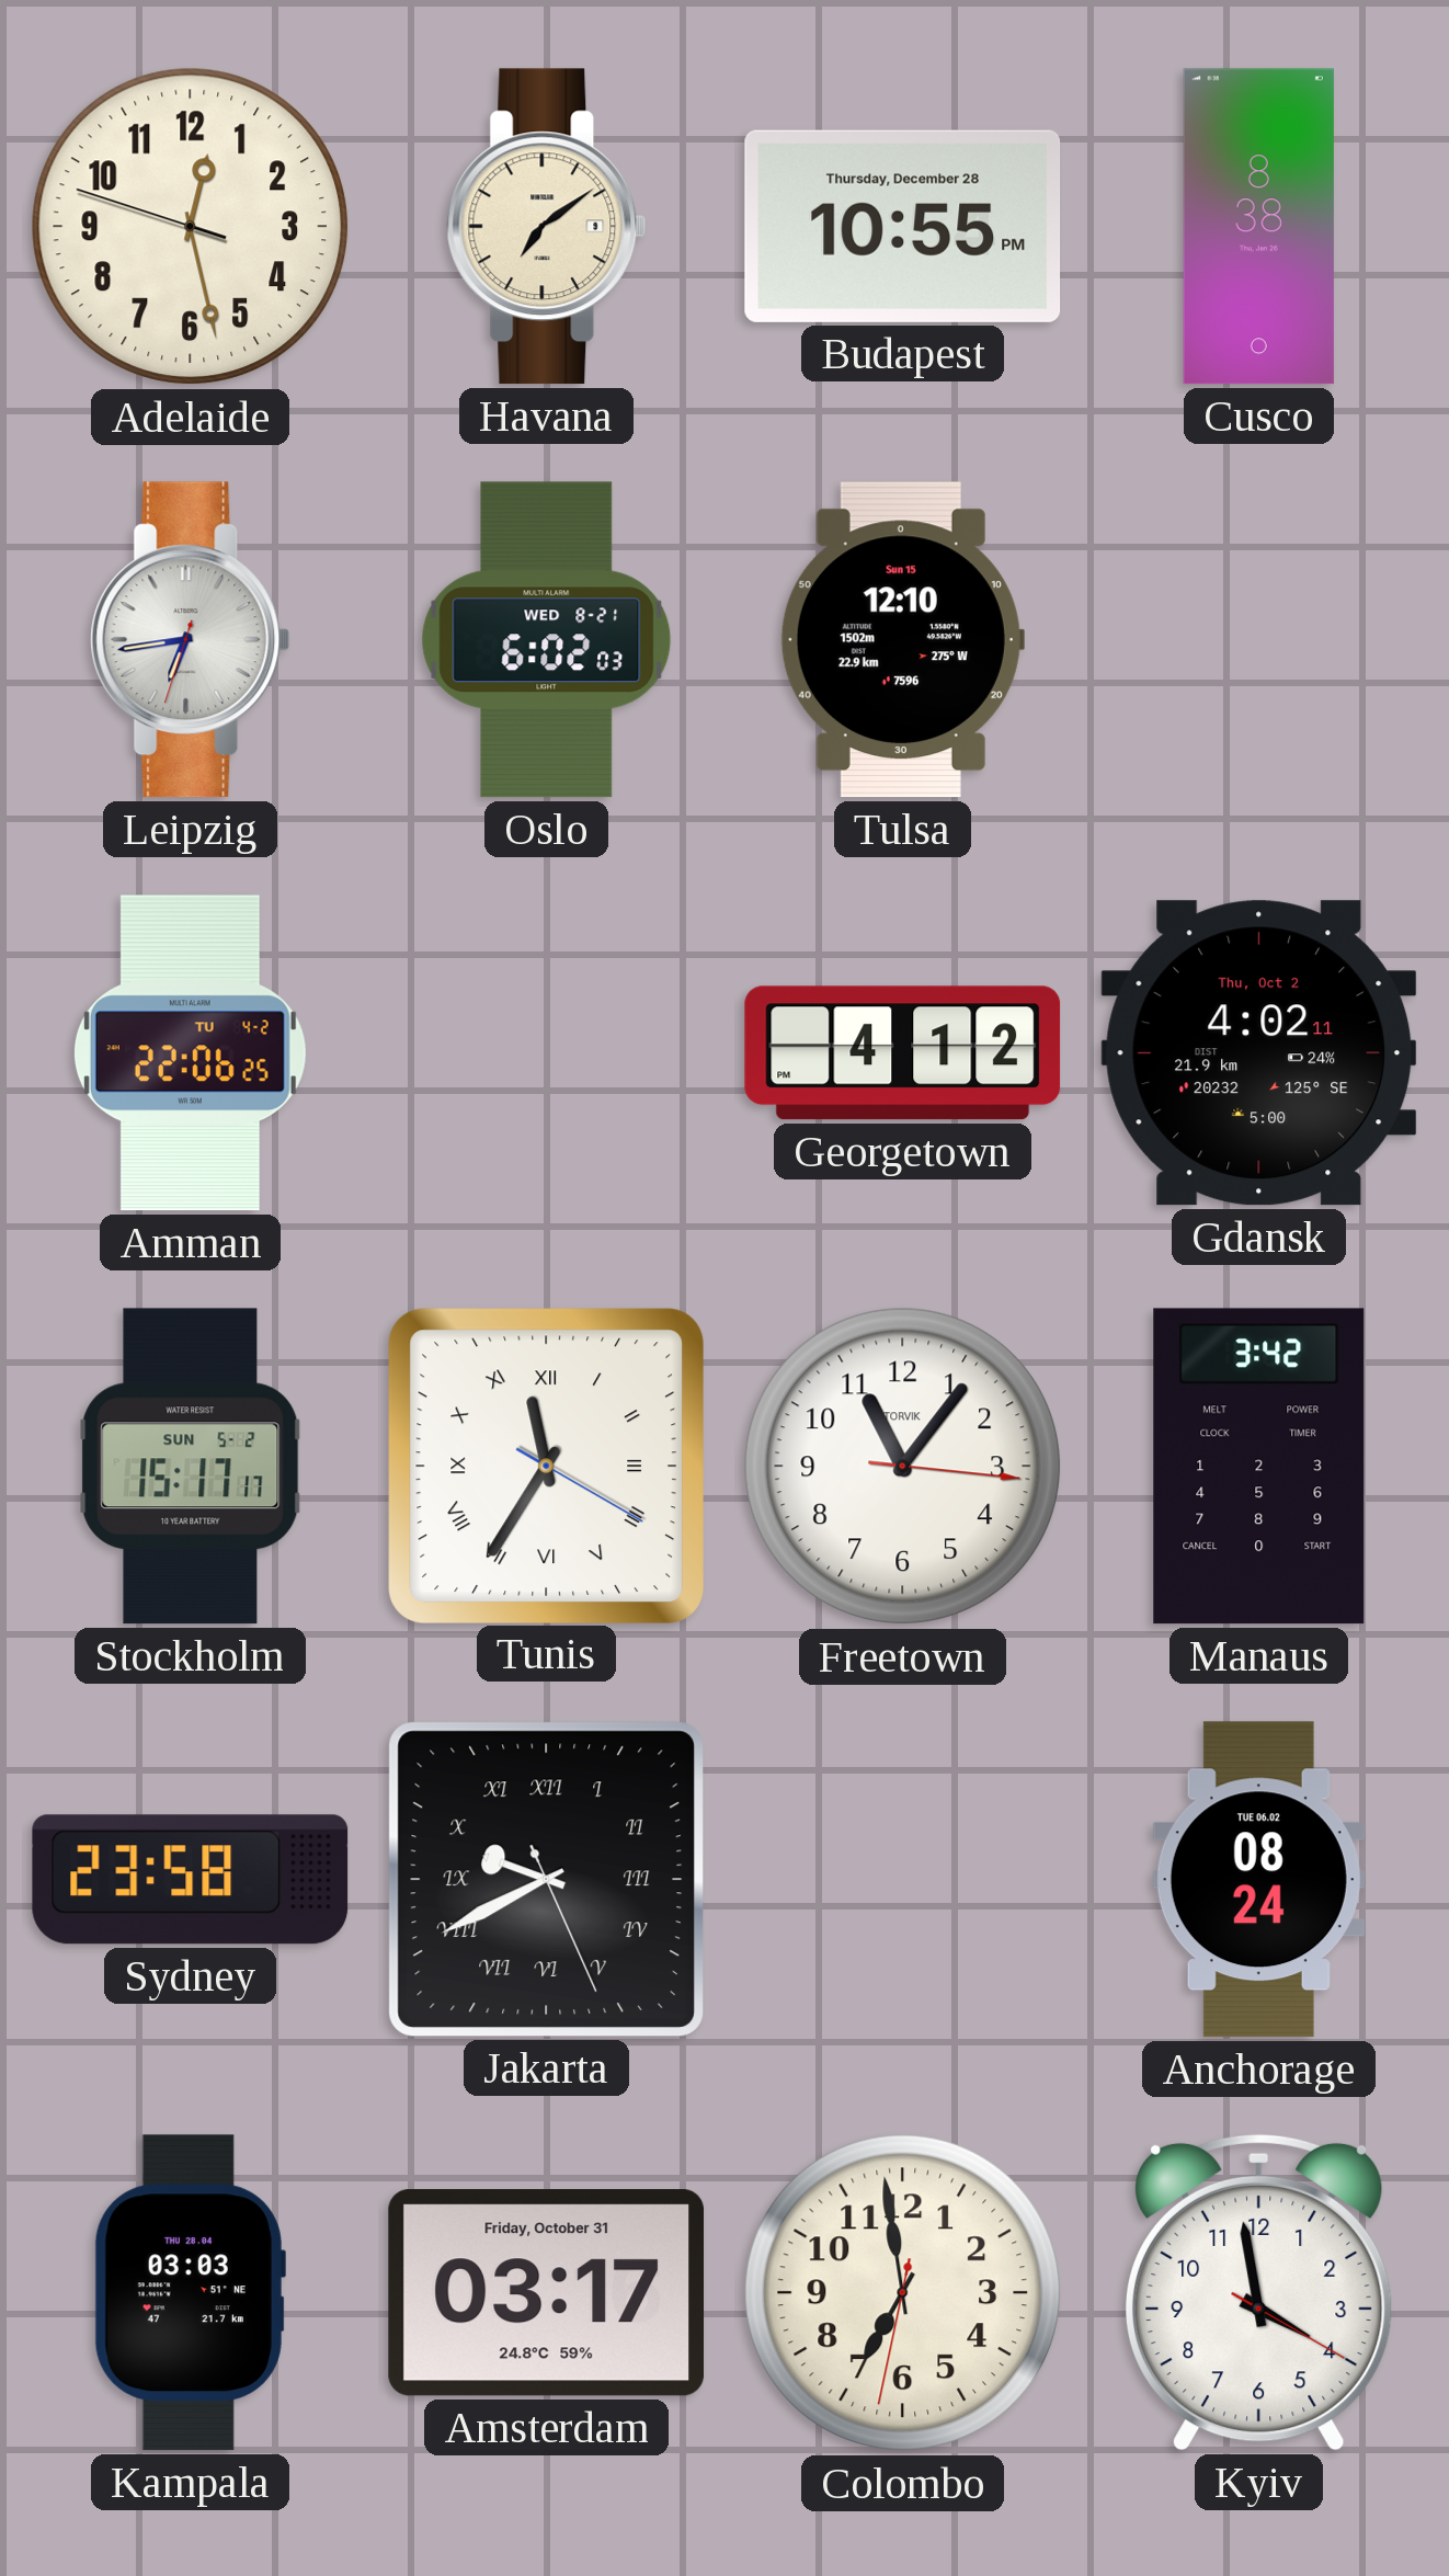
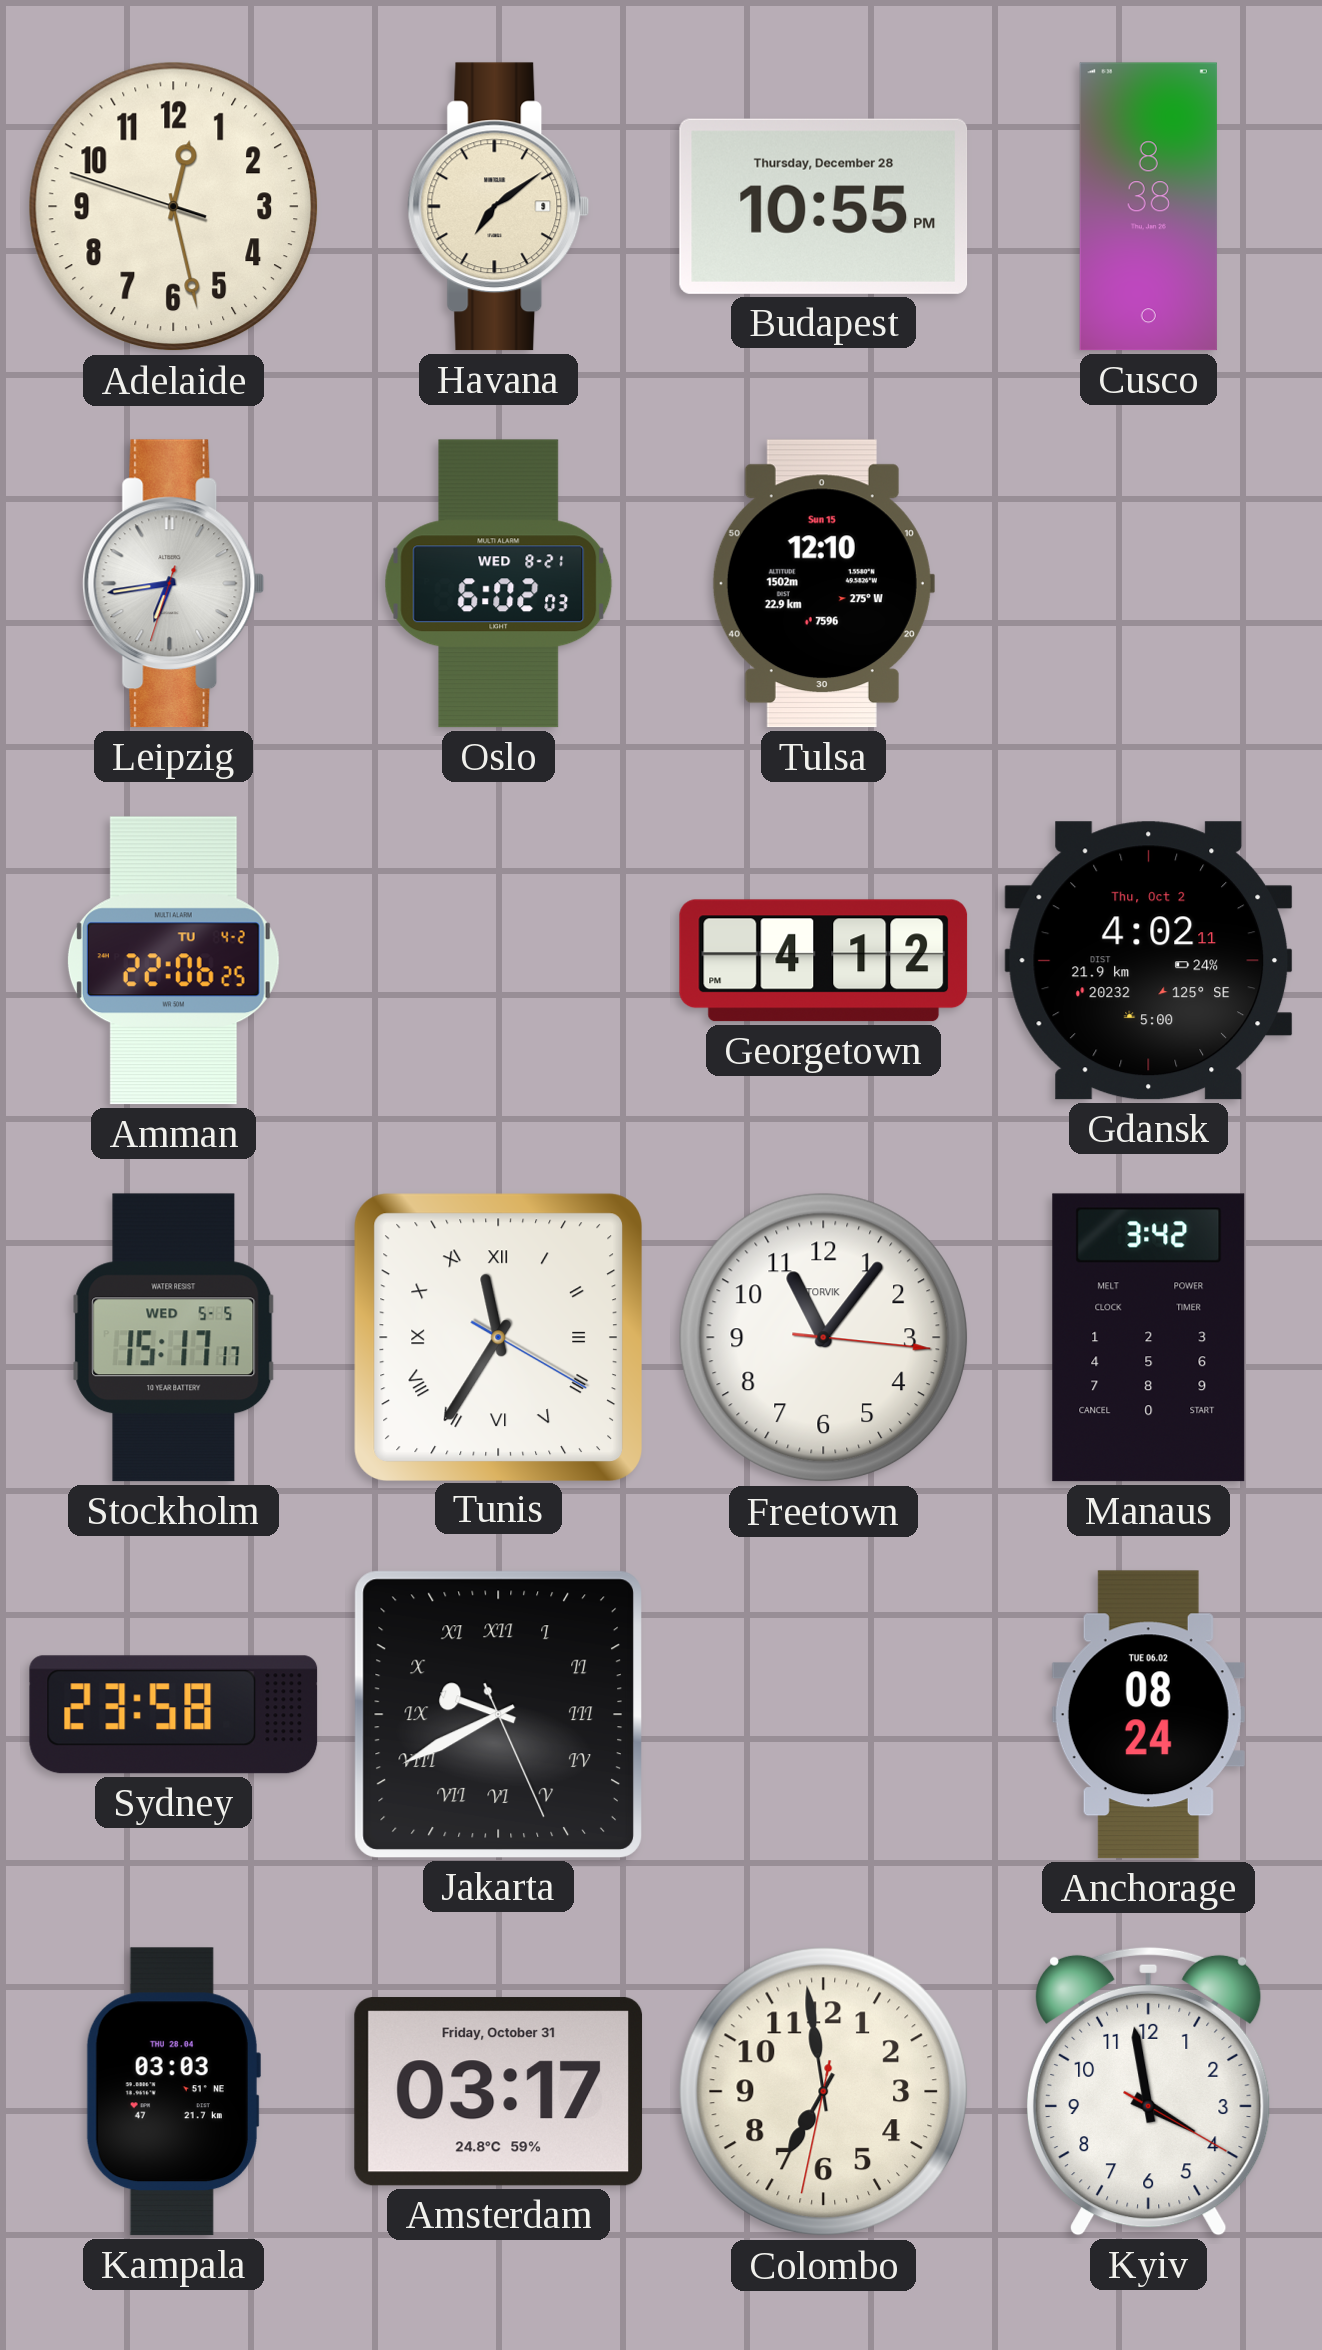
Stockholm date: SUN 5-2 -> WED 5-5 (174, 1338)
